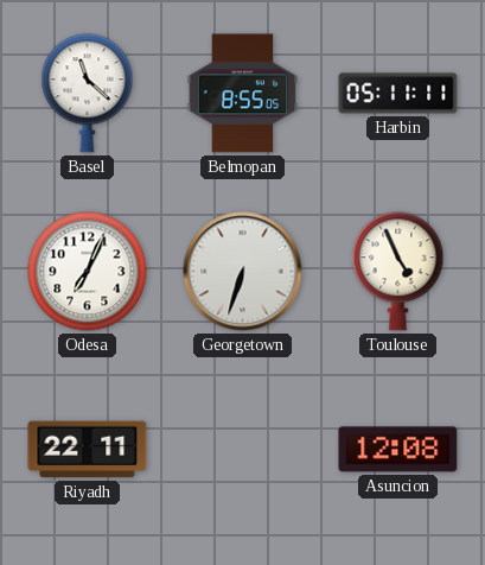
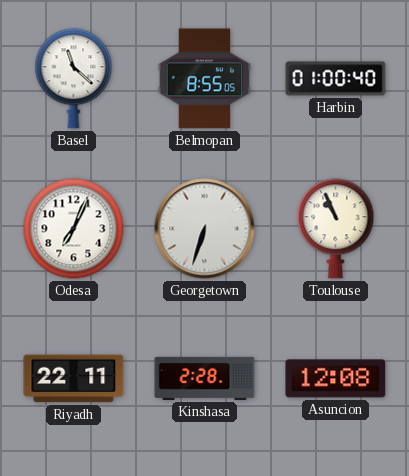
Harbin: 05:11 -> 01:00 (336, 79)
Toulouse: 4:56 -> 10:56 (336, 229)
Kinshasa: none -> 2:28 (205, 378)
